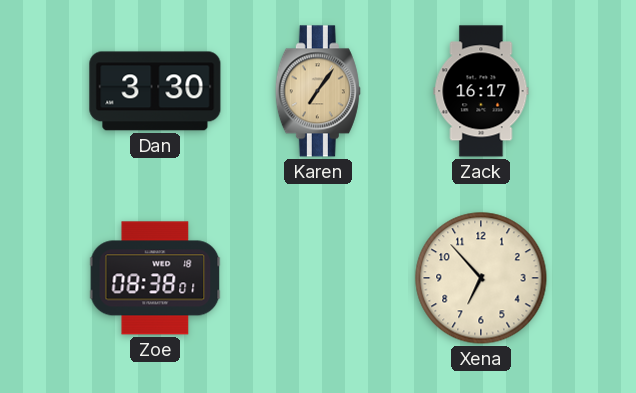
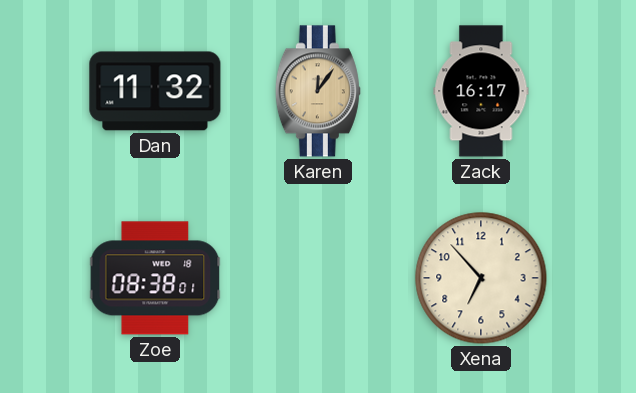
Dan: 3:30 -> 11:32 (155, 91)
Karen: 7:06 -> 12:06 (318, 91)
